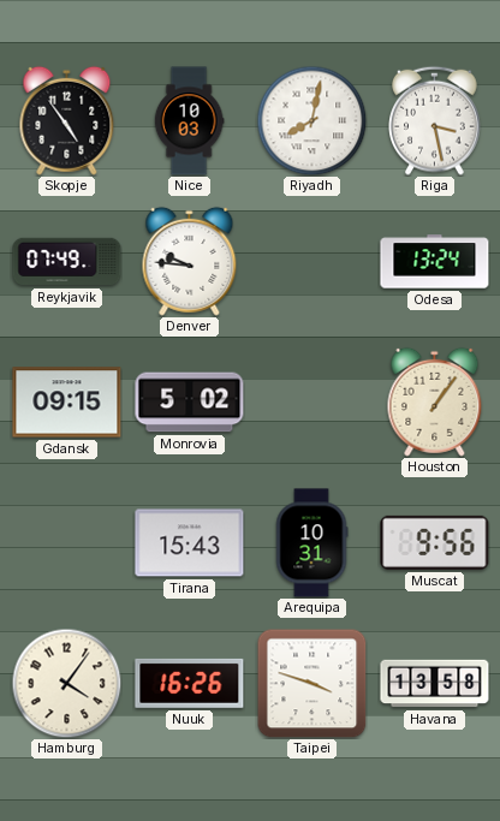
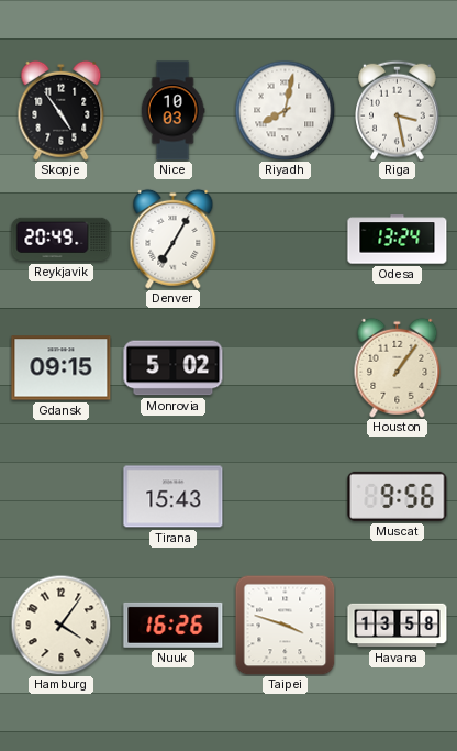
Reykjavik: 07:49 -> 20:49 (62, 240)
Denver: 9:46 -> 7:05 (174, 239)
Arequipa: 10:31 -> none (311, 543)
